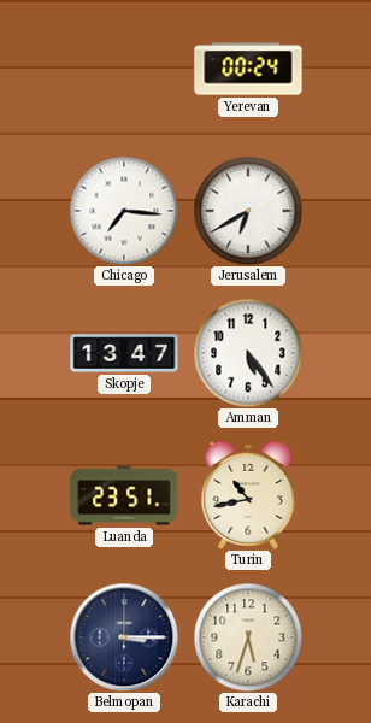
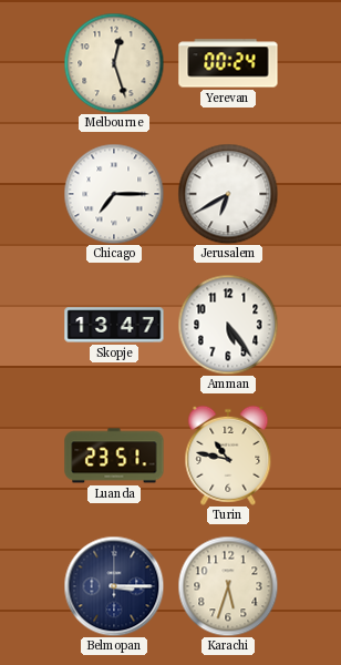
Melbourne: none -> 12:27 (114, 63)
Chicago: 7:16 -> 7:15 (114, 194)
Turin: 10:43 -> 10:47 (228, 456)
